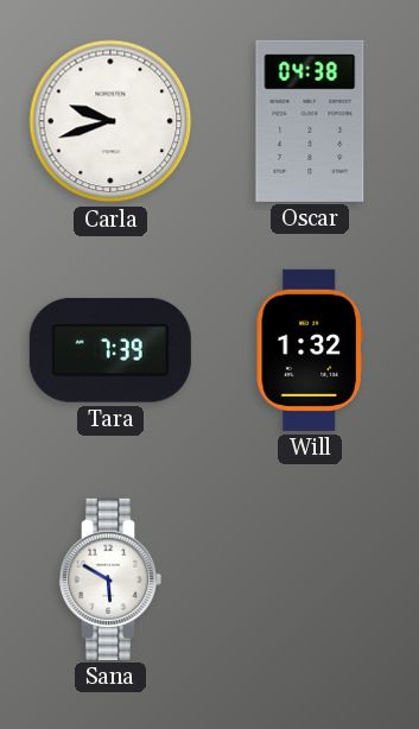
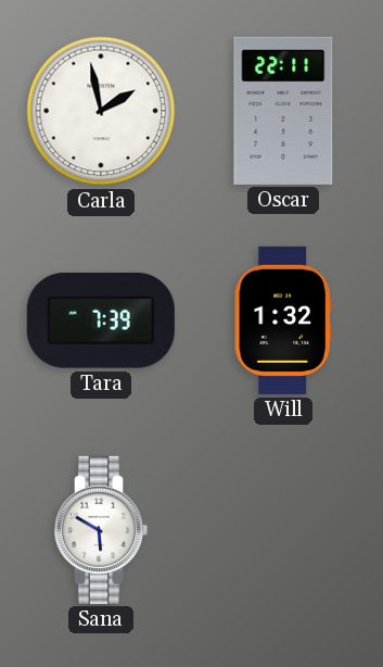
Carla: 9:42 -> 1:58 (101, 111)
Oscar: 04:38 -> 22:11 (283, 111)
